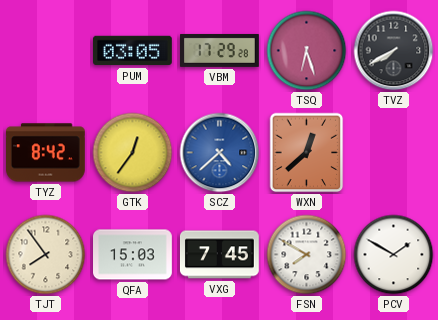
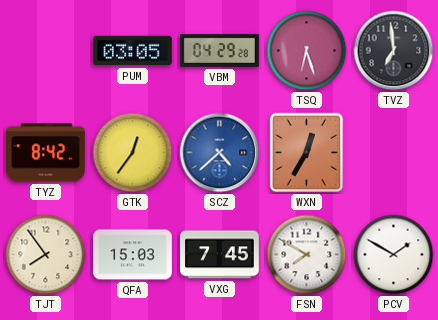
VBM: 17:29 -> 04:29 (220, 50)
TVZ: 7:40 -> 6:59 (394, 51)
WXN: 12:38 -> 12:35 (307, 153)
